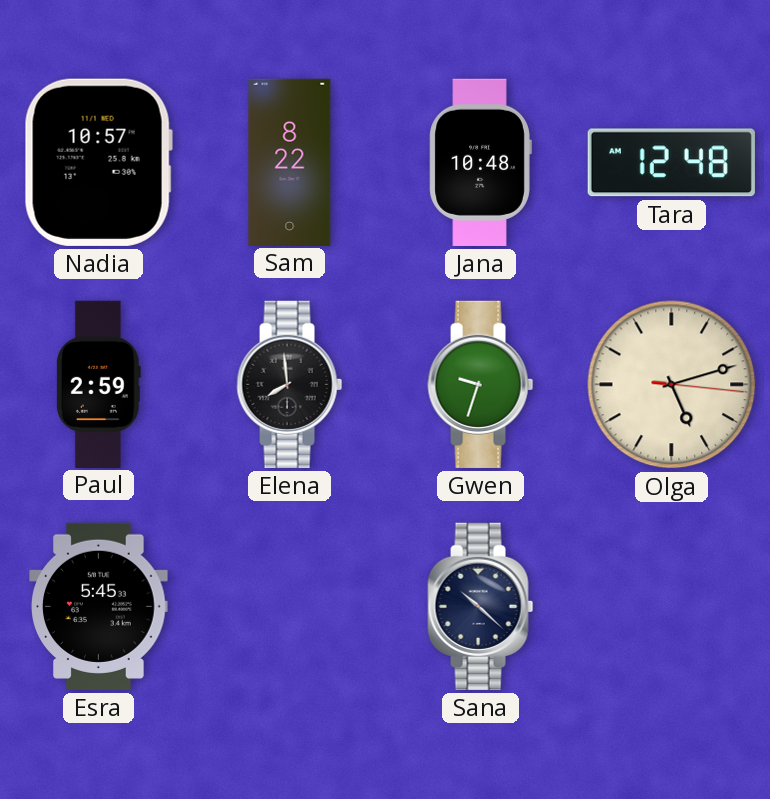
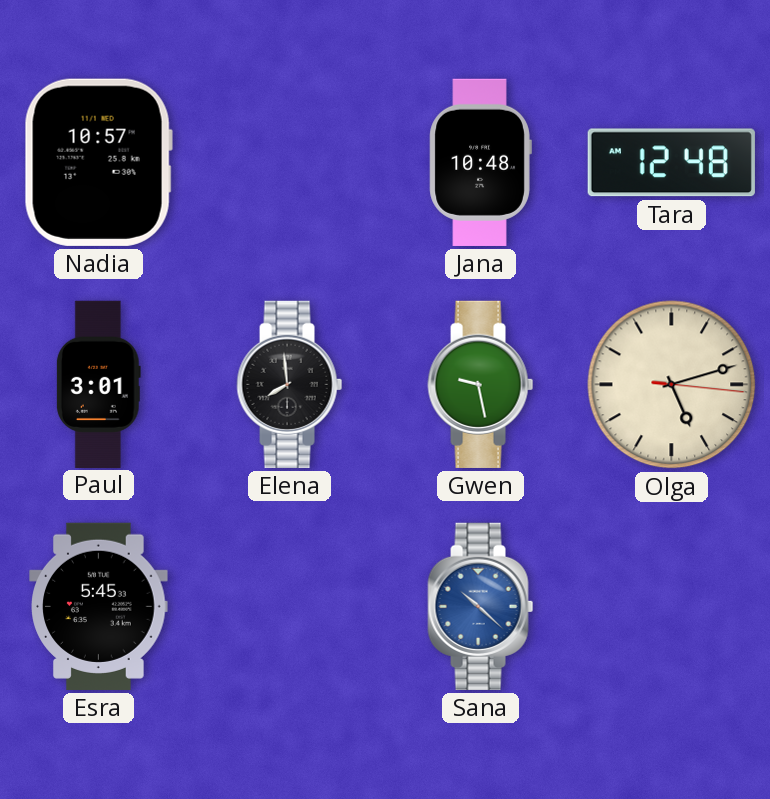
Sam: 8:22 -> none (290, 162)
Paul: 2:59 -> 3:01 (98, 384)
Gwen: 9:33 -> 9:28 (481, 384)
Sana dial: navy -> blue (481, 606)
